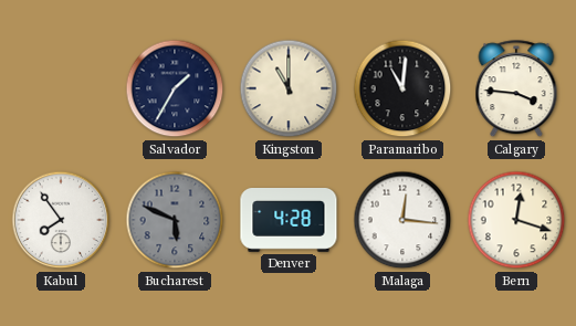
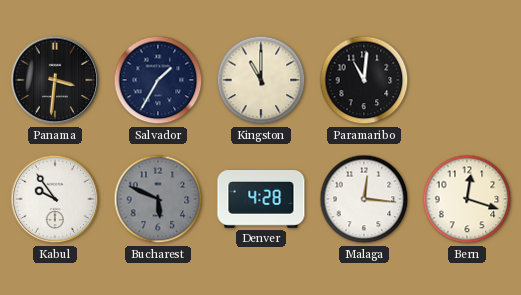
Panama: none -> 3:31 (55, 80)
Calgary: 3:46 -> none (516, 90)
Kabul: 7:54 -> 9:54 (55, 199)
